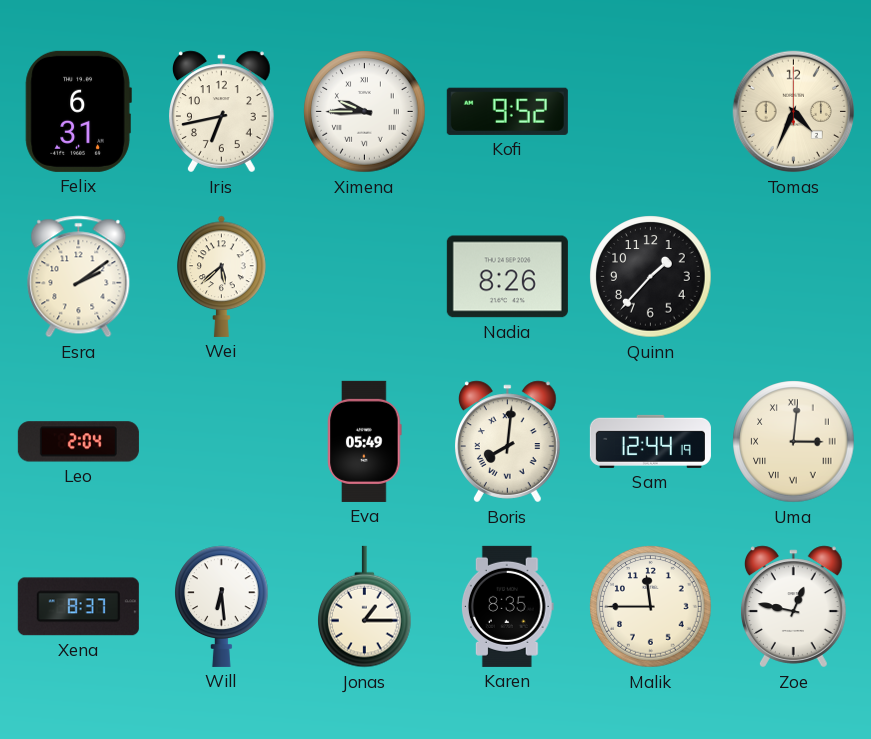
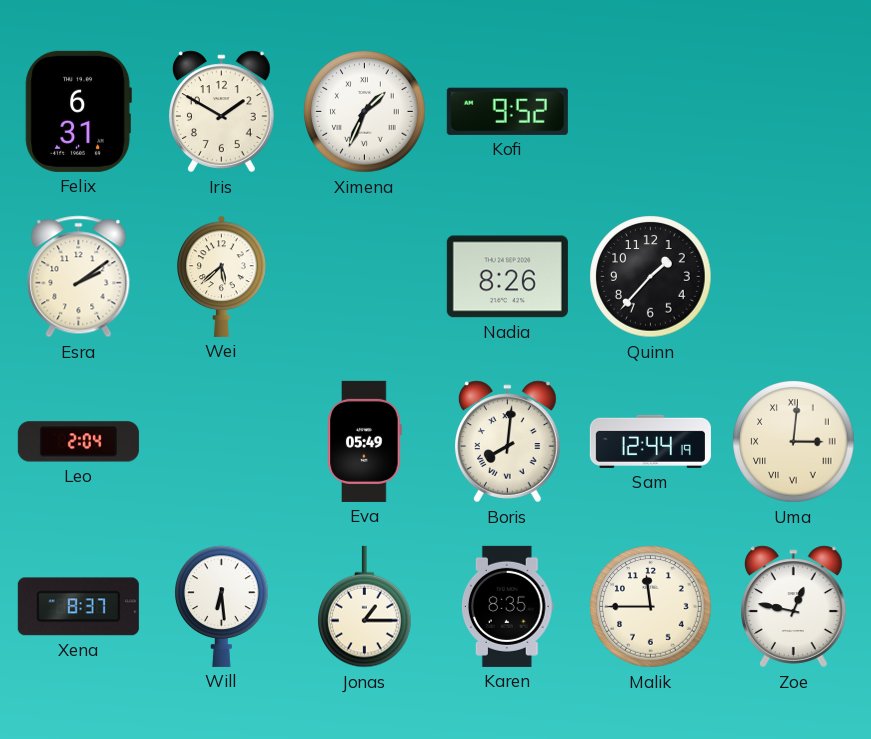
Iris: 6:43 -> 1:50 (222, 112)
Ximena: 9:45 -> 1:34 (365, 112)
Tomas: 4:34 -> none (794, 112)
